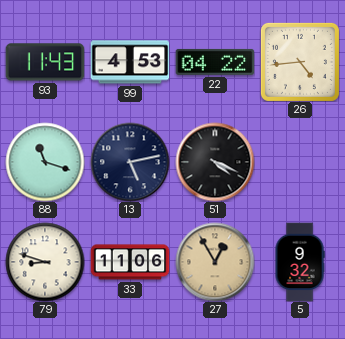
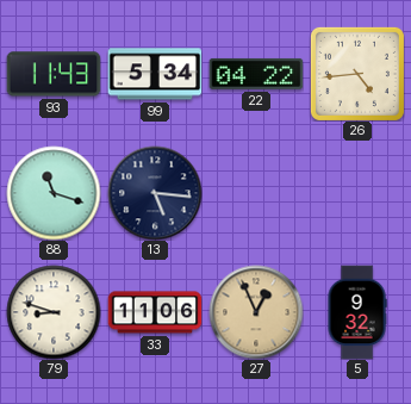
99: 4:53 -> 5:34 (155, 74)
13: 5:13 -> 5:16 (155, 193)
51: 4:19 -> none (215, 162)
27: 12:55 -> 12:56 (256, 312)
